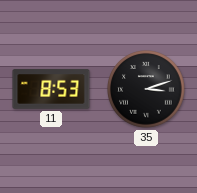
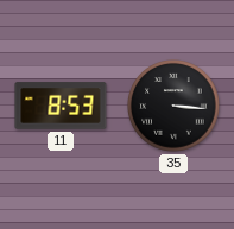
35: 3:12 -> 3:16 (173, 106)
